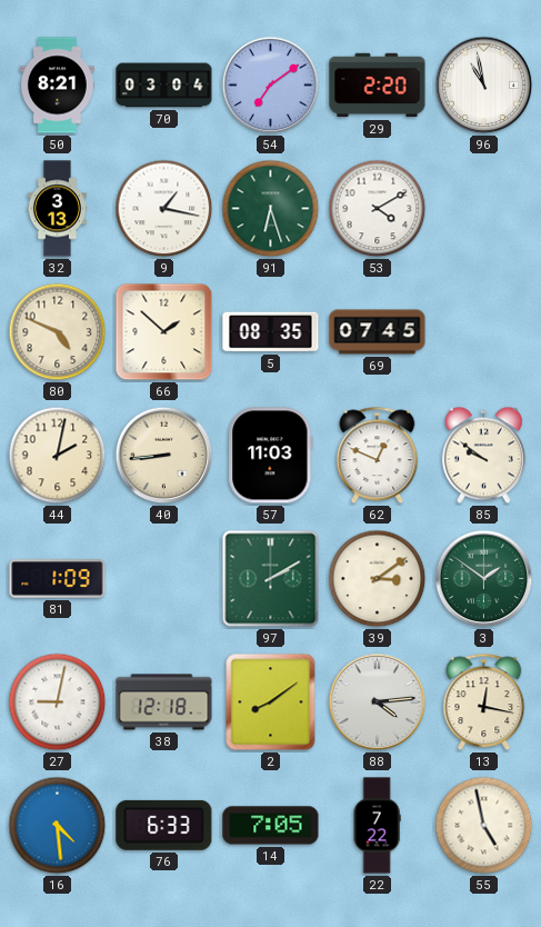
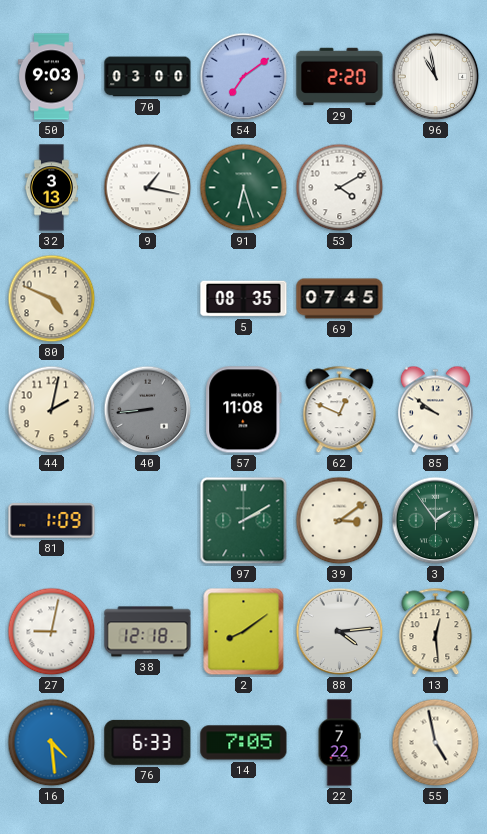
50: 8:21 -> 9:03 (51, 77)
70: 03:04 -> 03:00 (148, 77)
66: 1:52 -> none (164, 332)
40 dial: cream -> grey (148, 410)
57: 11:03 -> 11:08 (244, 410)
3: 1:51 -> 1:54 (436, 521)
13: 12:17 -> 12:29 (436, 632)
